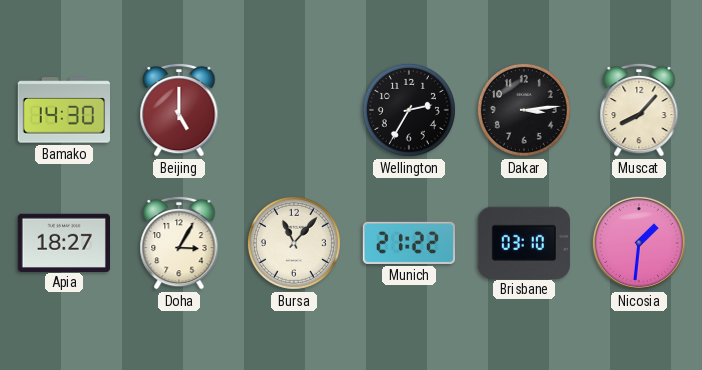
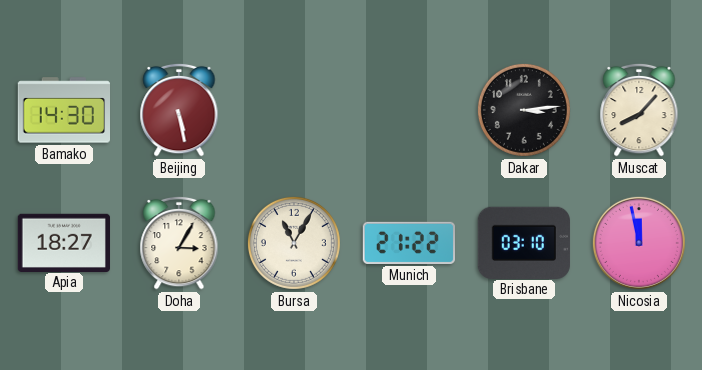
Beijing: 5:00 -> 5:28 (179, 110)
Wellington: 2:35 -> none (409, 110)
Bursa: 11:07 -> 11:05 (294, 243)
Nicosia: 1:31 -> 11:58 (639, 243)
